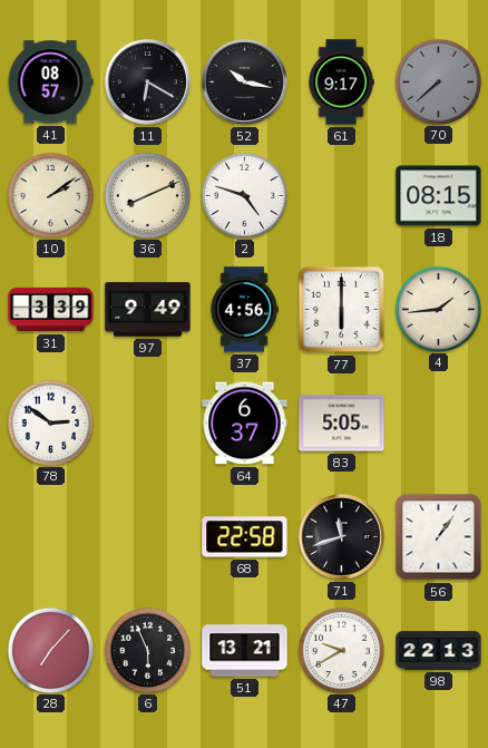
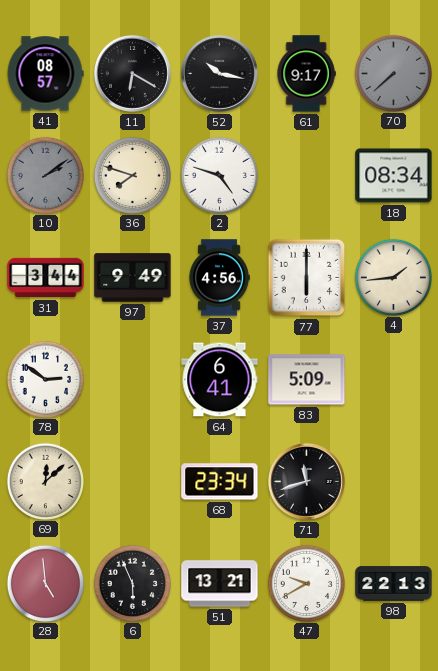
10 dial: cream -> grey (45, 175)
36: 8:11 -> 7:48 (132, 175)
18: 08:15 -> 08:34 (394, 176)
31: 3:39 -> 3:44 (46, 278)
64: 6:37 -> 6:41 (220, 380)
83: 5:05 -> 5:09 (307, 380)
69: none -> 12:08 (45, 481)
68: 22:58 -> 23:34 (220, 482)
56: 1:06 -> none (439, 537)
28: 7:07 -> 4:59 (45, 583)
